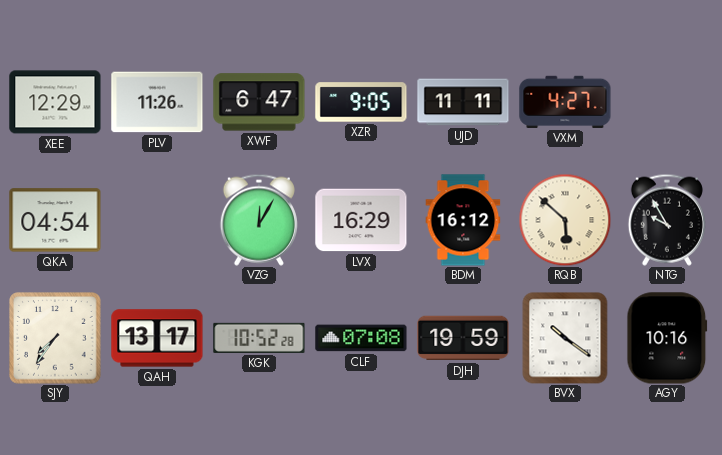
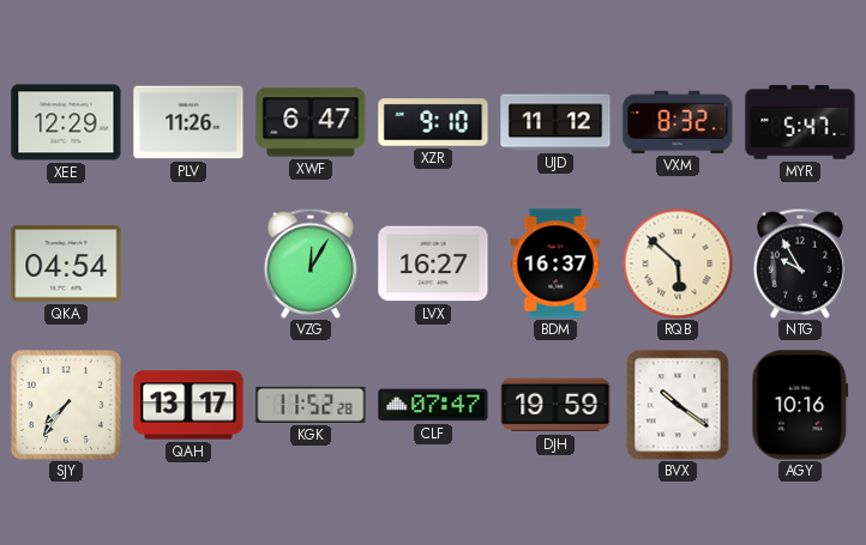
XZR: 9:05 -> 9:10 (433, 122)
UJD: 11:11 -> 11:12 (555, 122)
VXM: 4:27 -> 8:32 (678, 122)
MYR: none -> 5:47 (800, 122)
LVX: 16:29 -> 16:27 (433, 264)
BDM: 16:12 -> 16:37 (555, 264)
KGK: 10:52 -> 11:52 (311, 405)
CLF: 07:08 -> 07:47 (433, 405)
